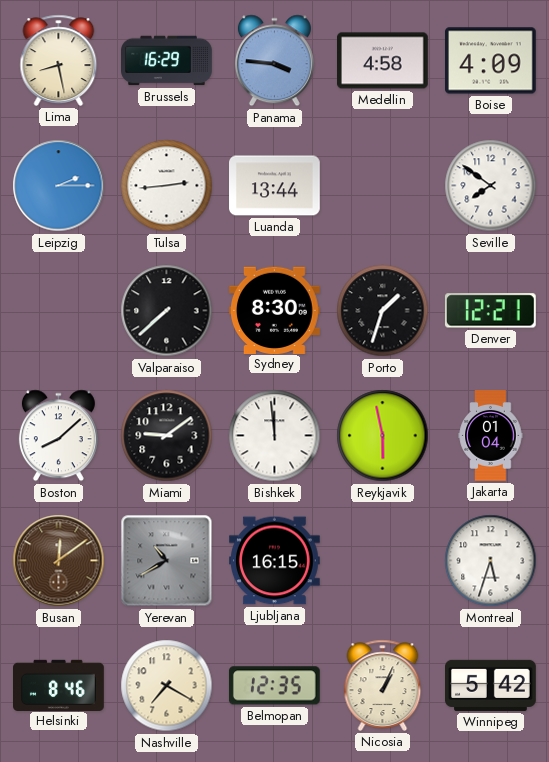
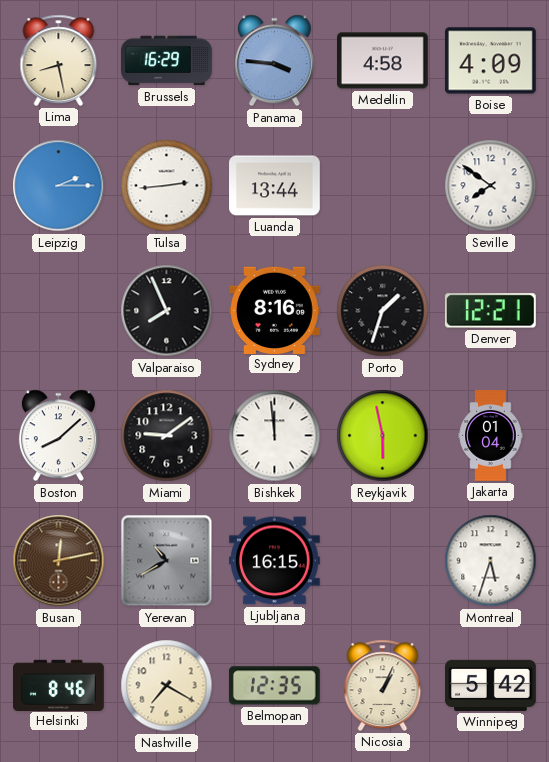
Valparaiso: 7:38 -> 7:56 (167, 311)
Sydney: 8:30 -> 8:16 (275, 310)
Busan: 12:09 -> 12:13 (59, 561)
